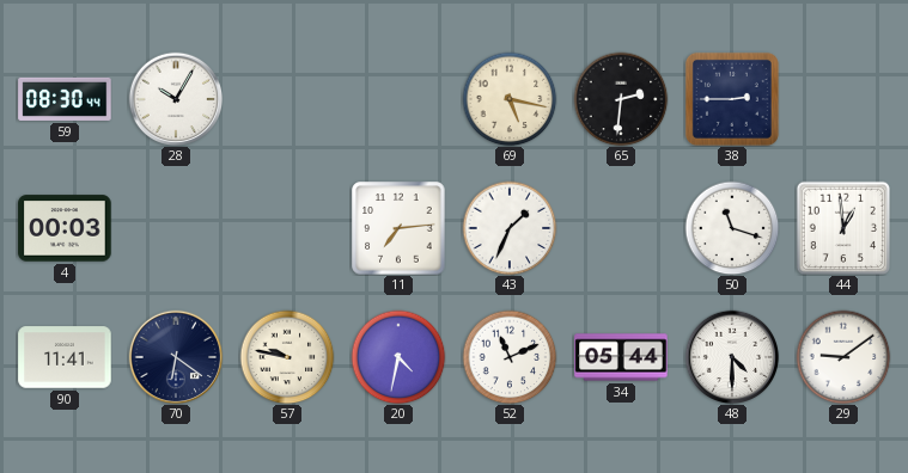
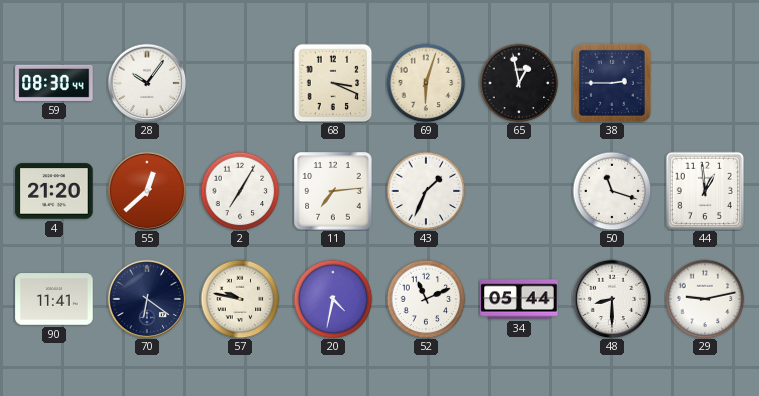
28: 10:05 -> 10:06 (147, 83)
68: none -> 3:19 (333, 83)
69: 5:17 -> 6:03 (426, 83)
65: 2:31 -> 12:58 (519, 83)
4: 00:03 -> 21:20 (54, 191)
55: none -> 12:38 (147, 191)
2: none -> 7:05 (240, 191)
48: 4:30 -> 8:30 (612, 299)
29: 9:09 -> 9:13 (705, 299)
